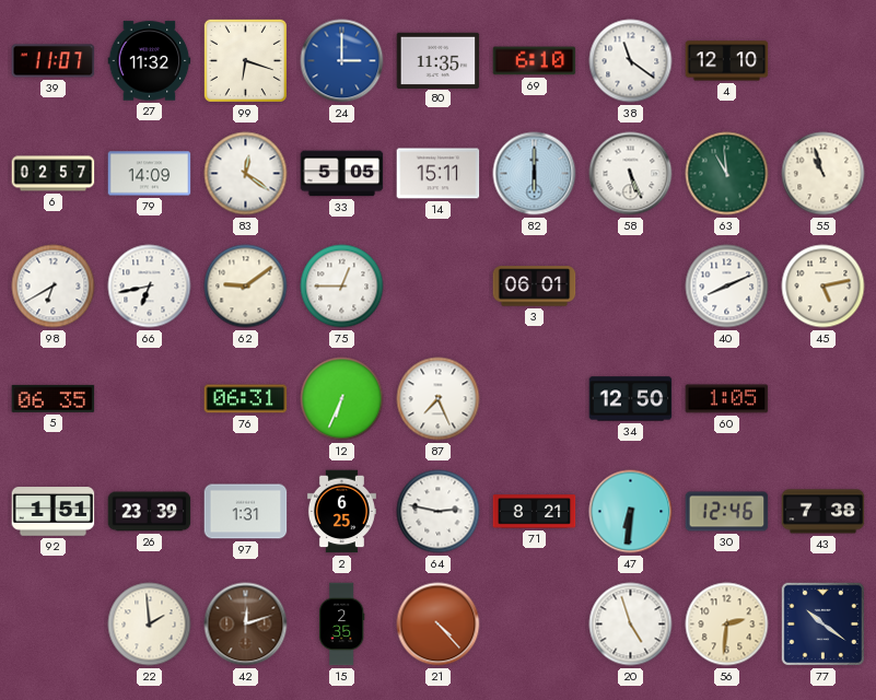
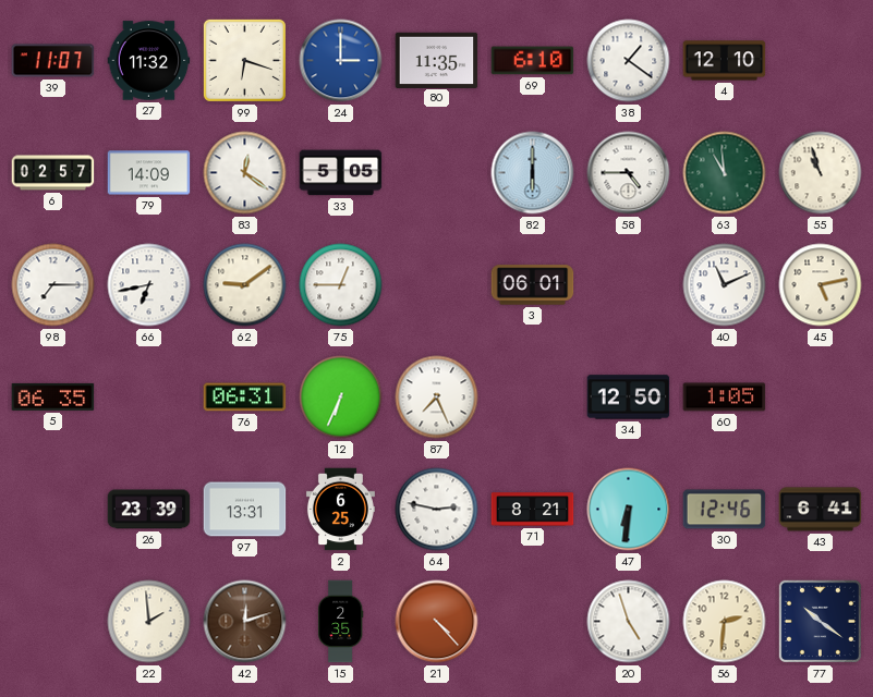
38: 11:21 -> 1:21 (629, 61)
14: 15:11 -> none (439, 174)
58: 5:26 -> 4:45 (629, 173)
98: 6:40 -> 7:15 (53, 285)
40: 8:11 -> 11:11 (725, 285)
92: 1:51 -> none (54, 512)
97: 1:31 -> 13:31 (245, 510)
43: 7:38 -> 6:41 (821, 510)
